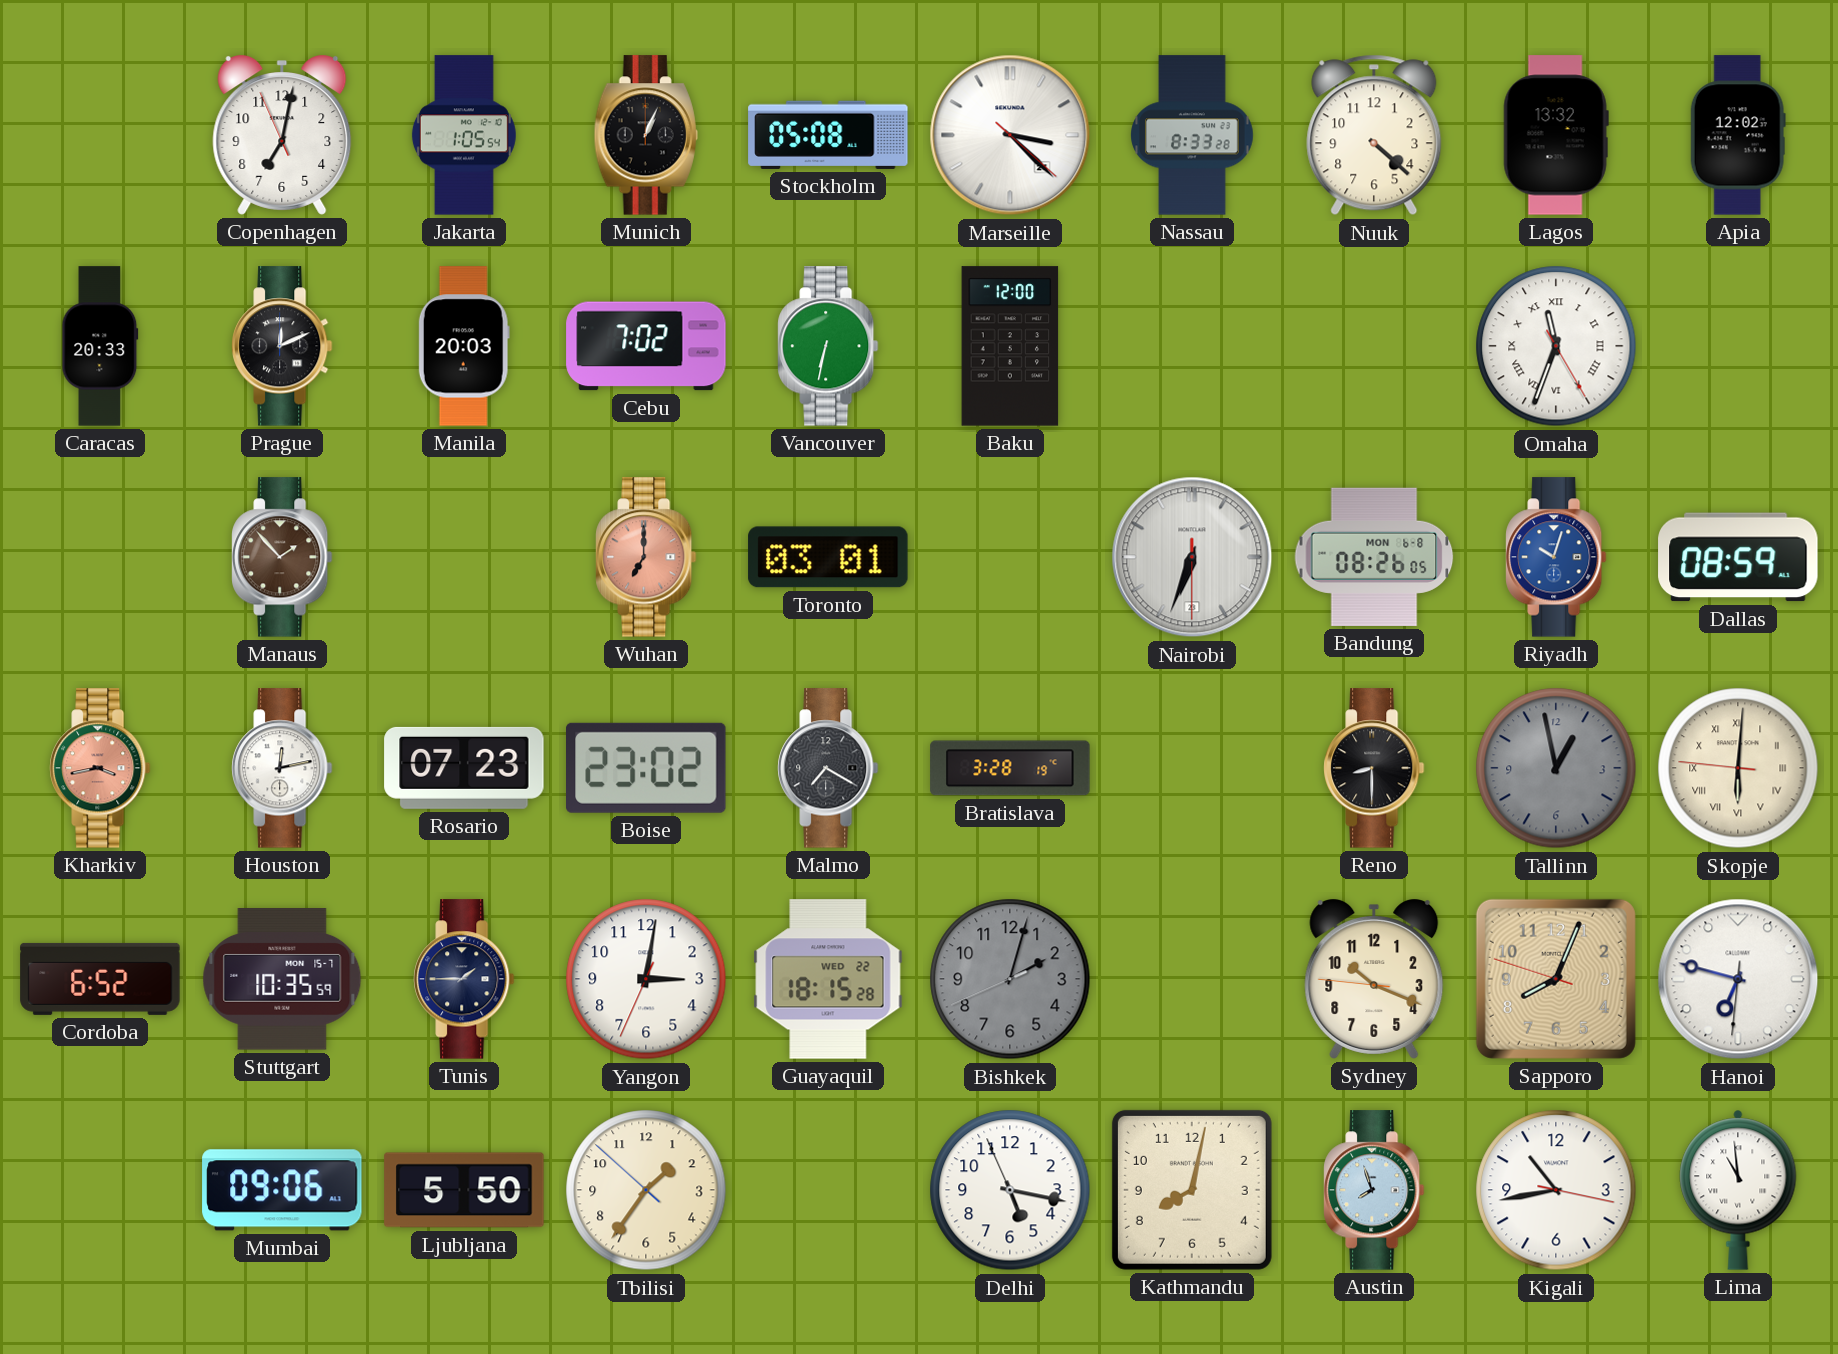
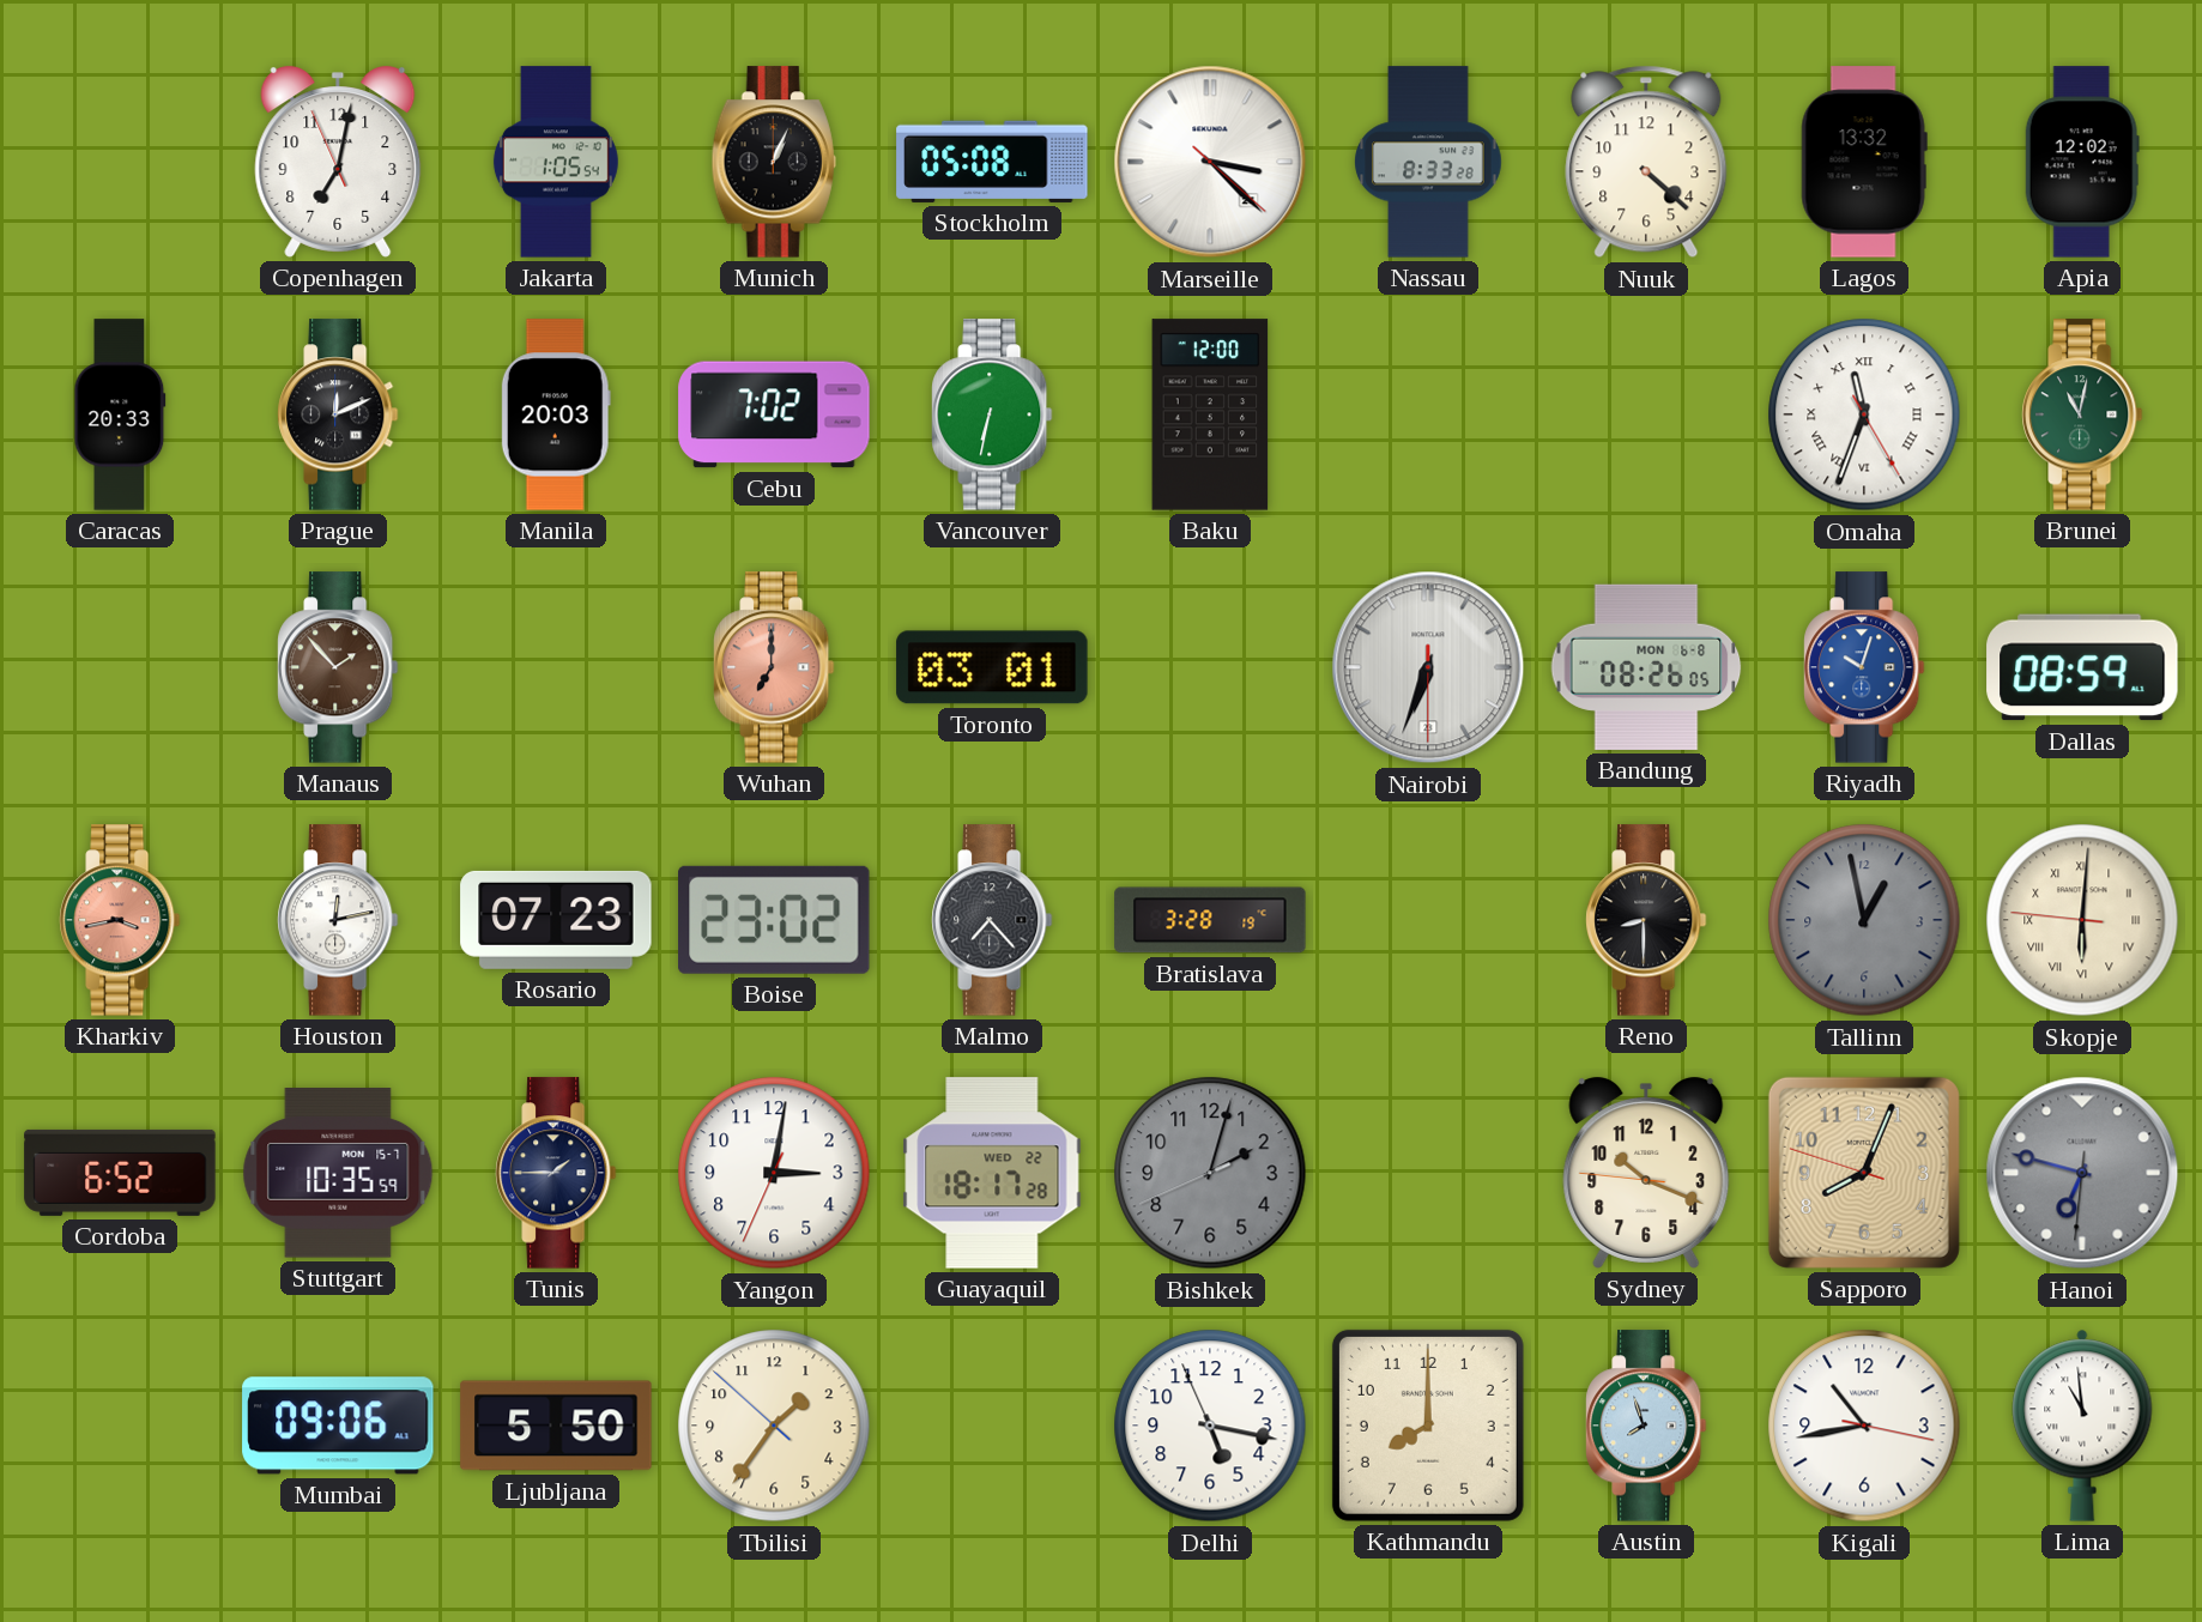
Brunei: none -> 11:02 (2083, 414)
Malmo: 7:20 -> 7:23 (993, 920)
Guayaquil: 18:15 -> 18:17 (992, 1173)
Hanoi dial: white -> grey (2082, 1173)
Kathmandu: 8:02 -> 8:00 (1428, 1426)
